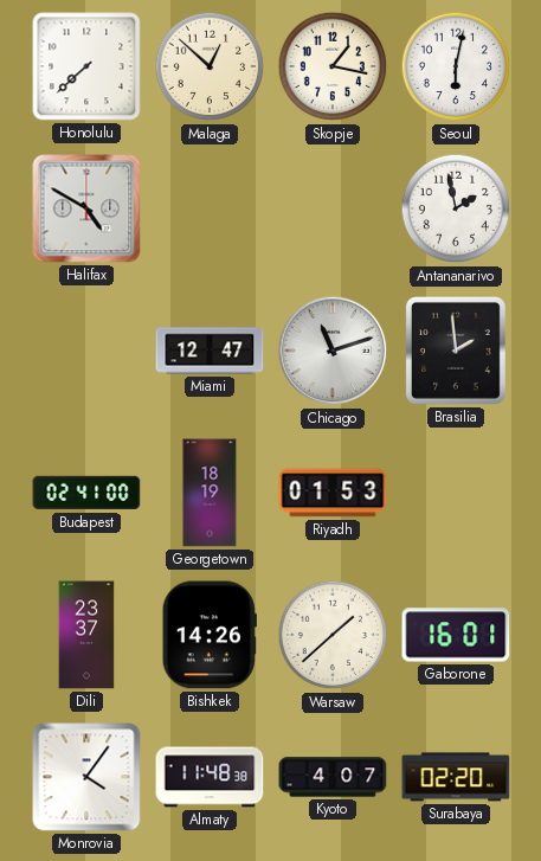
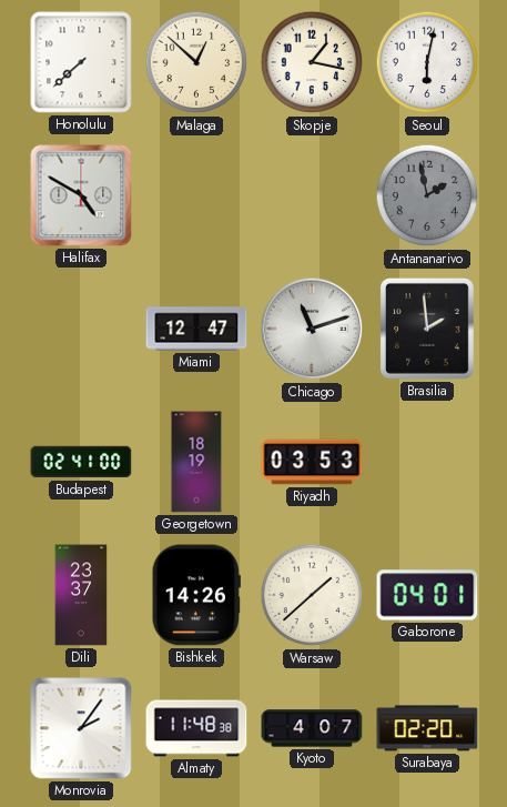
Antananarivo dial: white -> grey (427, 195)
Riyadh: 01:53 -> 03:53 (312, 462)
Gaborone: 16:01 -> 04:01 (427, 595)
Monrovia: 4:06 -> 2:06 (81, 728)
